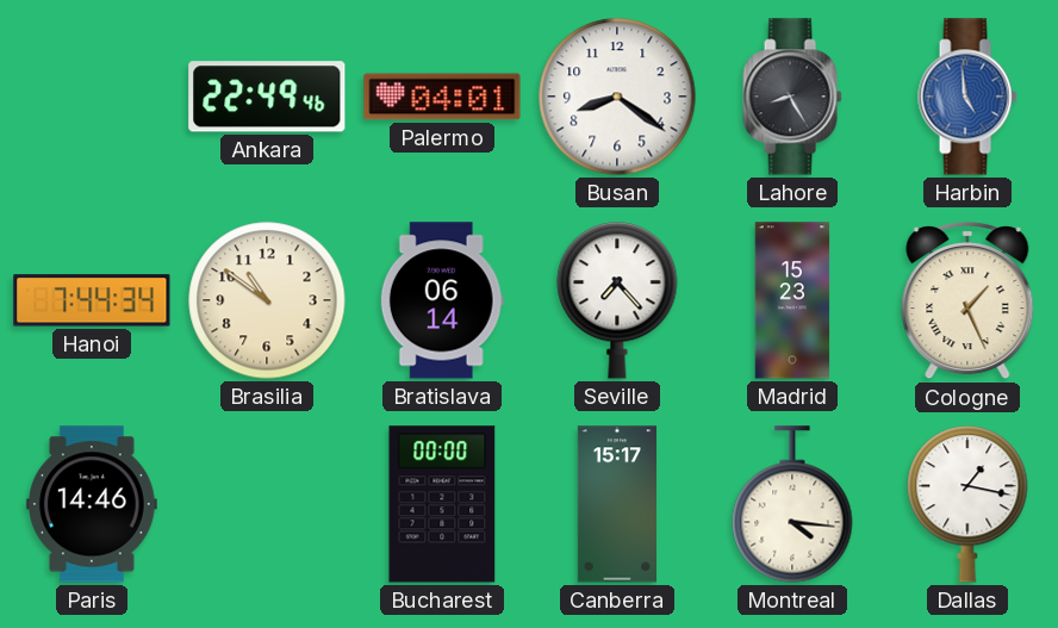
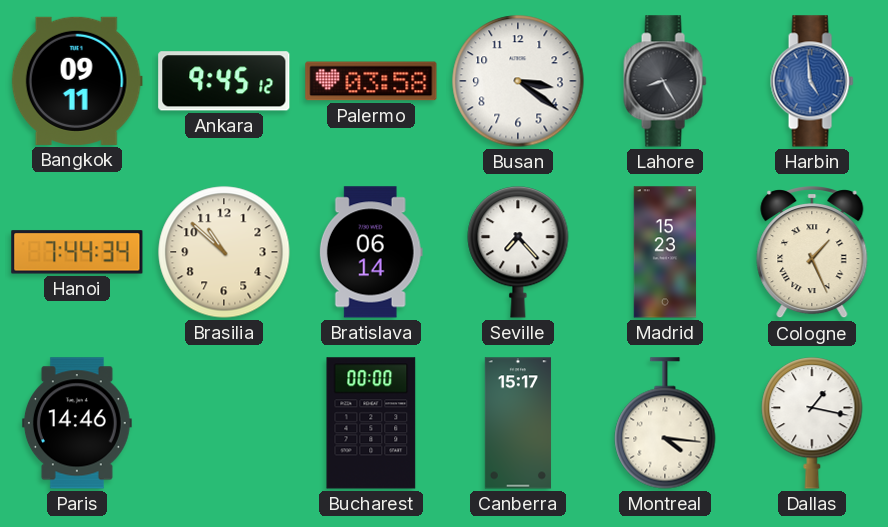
Bangkok: none -> 09:11 (77, 81)
Ankara: 22:49 -> 9:45 (224, 81)
Palermo: 04:01 -> 03:58 (371, 81)
Busan: 8:21 -> 3:21 (518, 81)
Brasilia: 10:51 -> 10:52 (224, 252)
